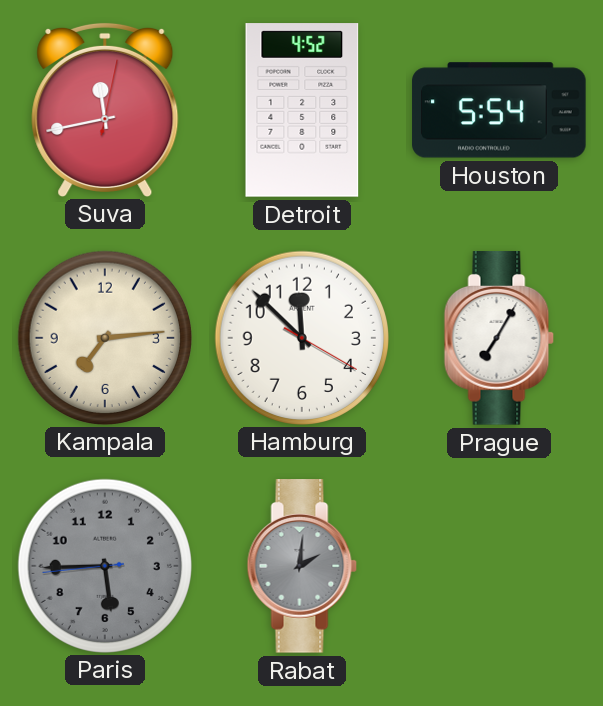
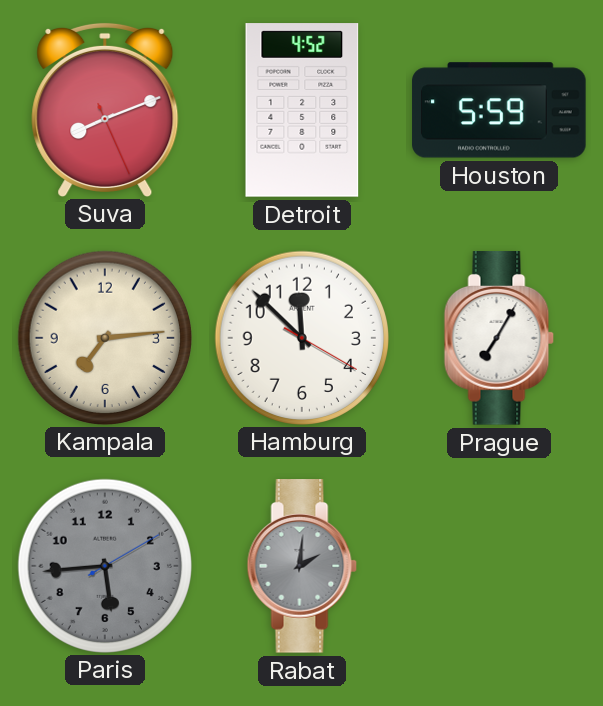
Suva: 11:43 -> 8:11 (105, 109)
Houston: 5:54 -> 5:59 (499, 110)
Paris: 5:44:44 -> 5:44:10 (104, 565)
